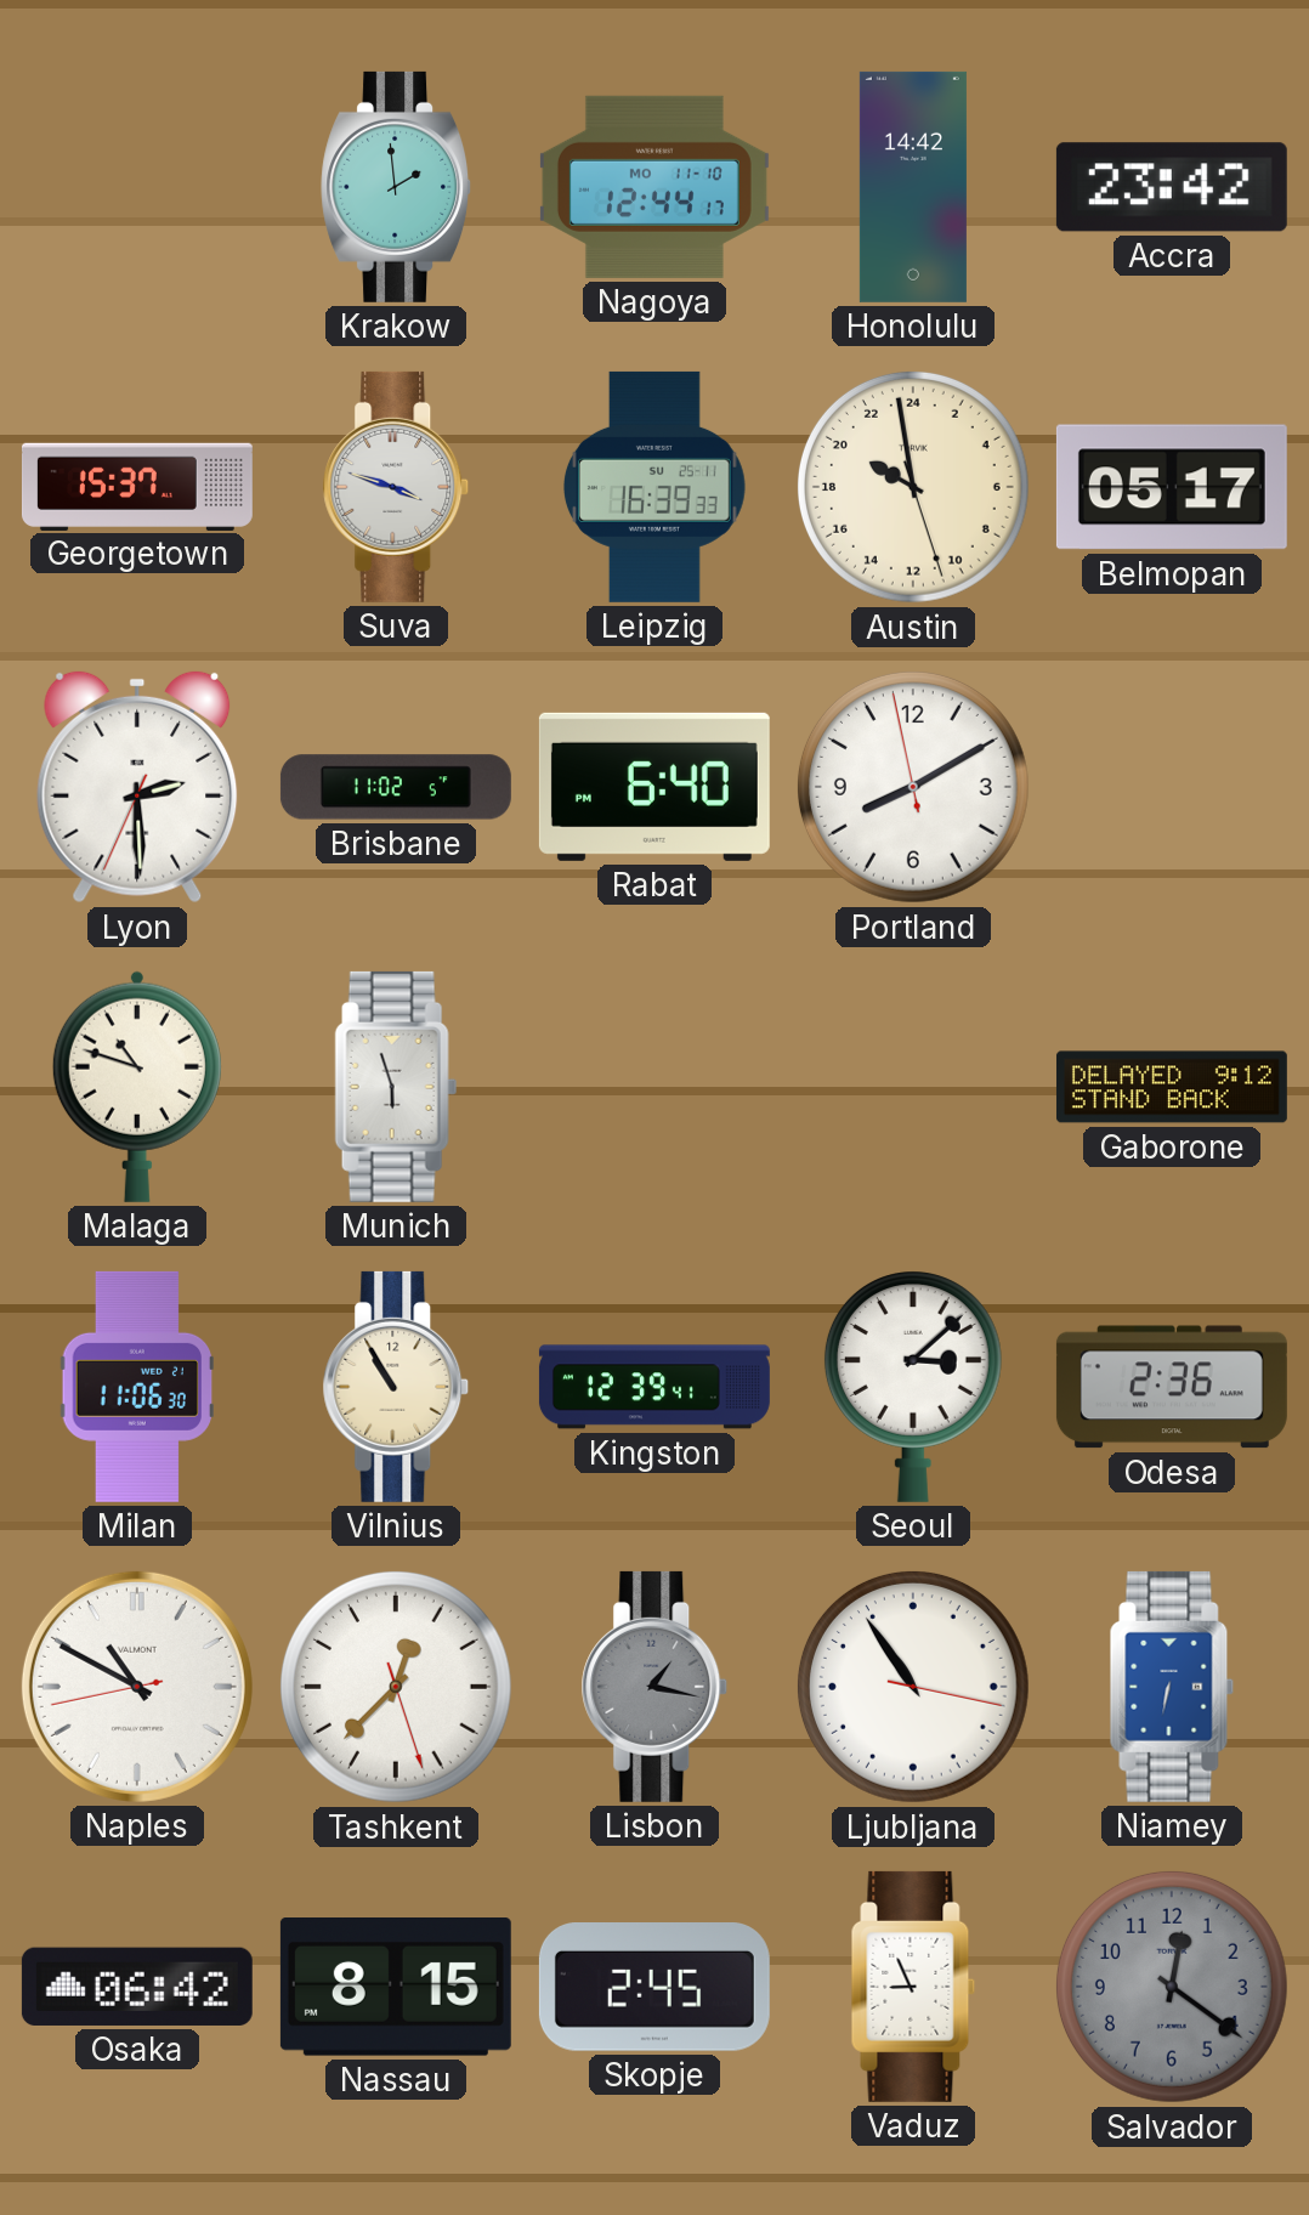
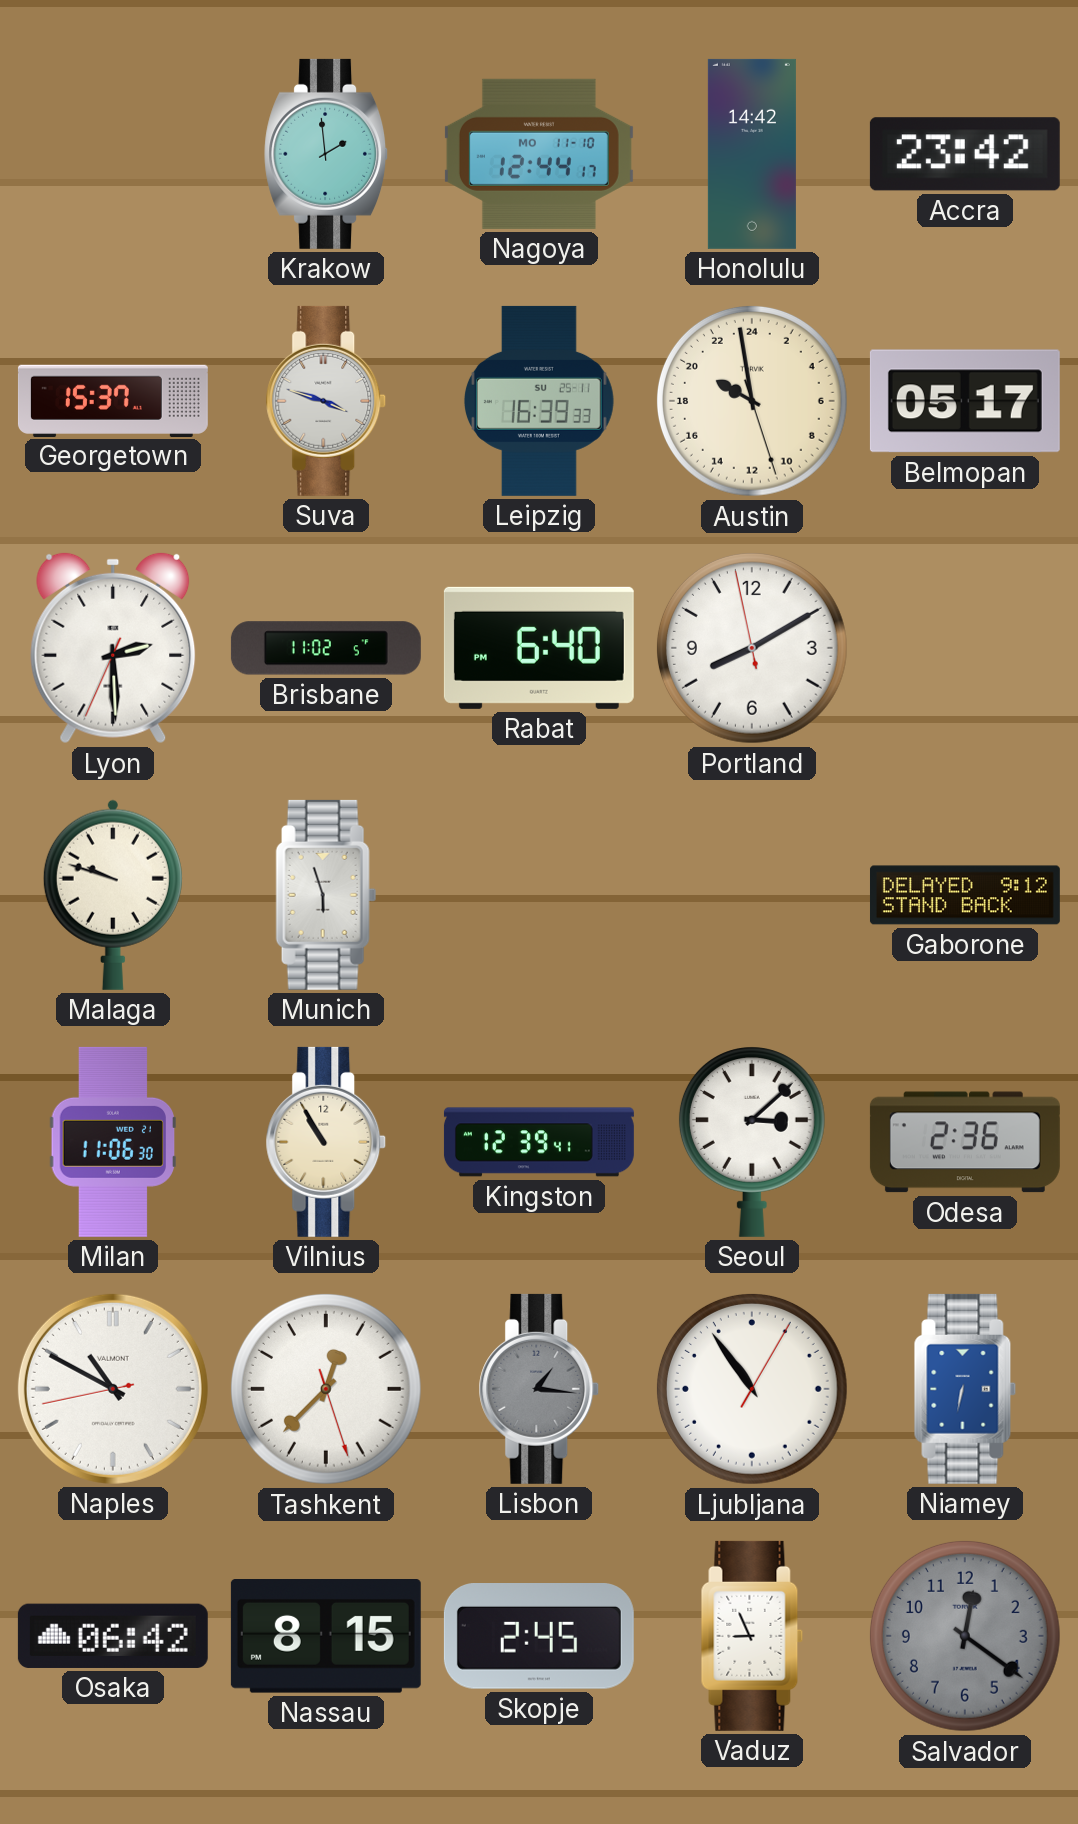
Malaga: 10:48 -> 9:48 (113, 895)
Lisbon: 1:17 -> 1:16 (539, 1389)
Ljubljana: 10:54:17 -> 10:54:05 (752, 1389)
